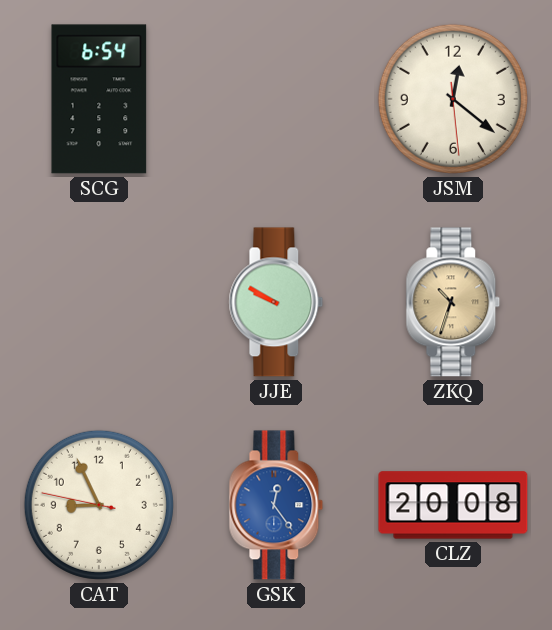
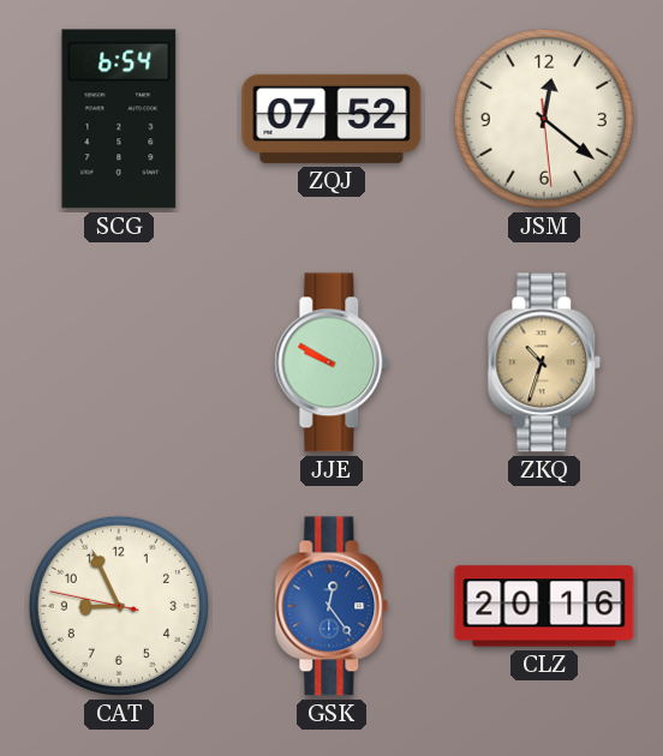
ZQJ: none -> 07:52 (331, 119)
CLZ: 20:08 -> 20:16 (544, 606)
